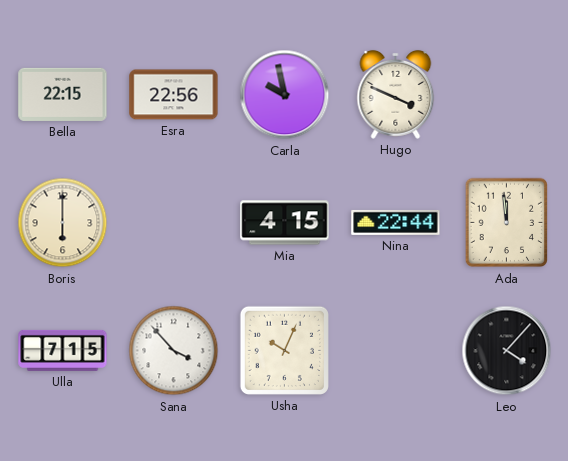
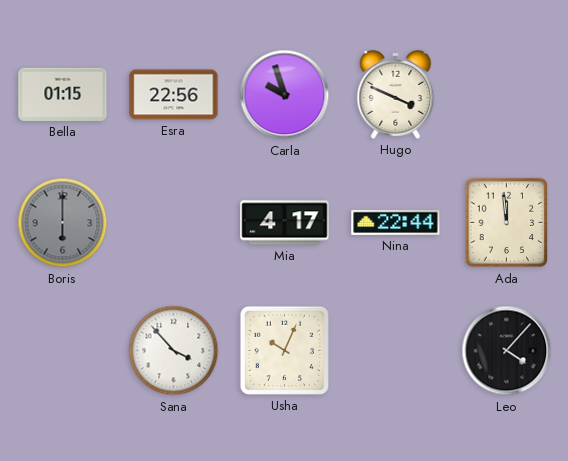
Bella: 22:15 -> 01:15 (63, 94)
Carla: 9:58 -> 9:57 (285, 95)
Boris dial: cream -> grey (63, 223)
Mia: 4:15 -> 4:17 (285, 223)
Ulla: 7:15 -> none (63, 350)
